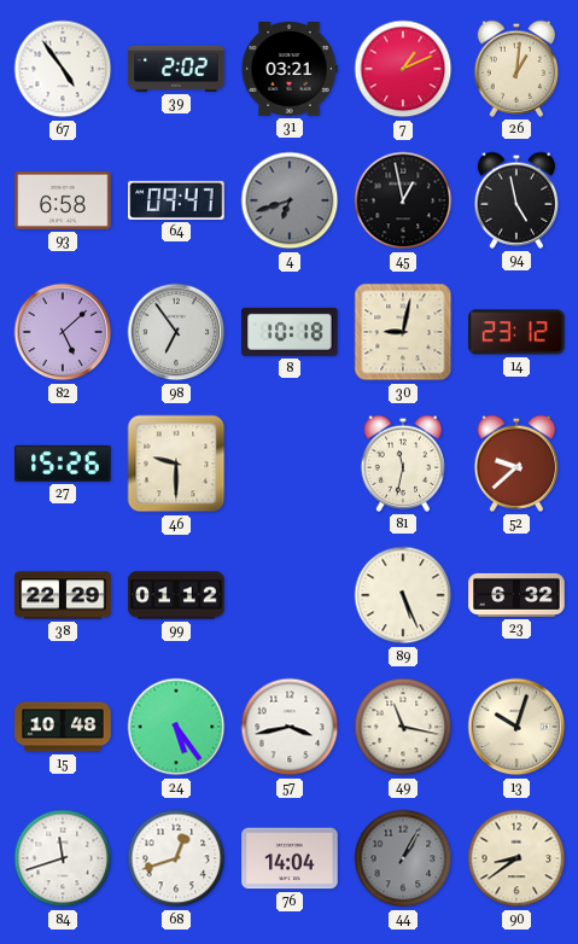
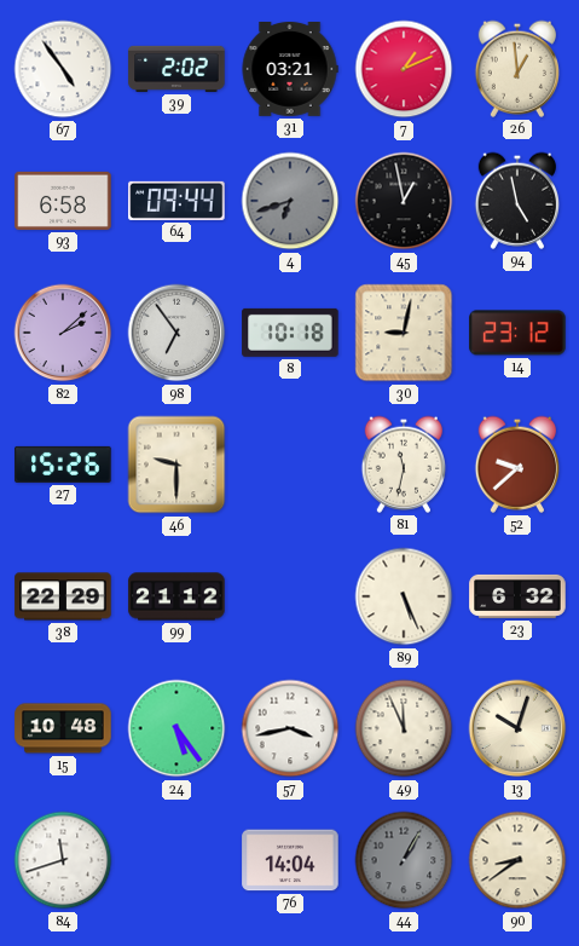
26: 1:01 -> 12:59 (516, 69)
64: 09:47 -> 09:44 (176, 201)
82: 5:08 -> 2:08 (63, 333)
99: 01:12 -> 21:12 (176, 596)
49: 11:17 -> 11:56 (404, 728)
68: 12:42 -> none (176, 858)
